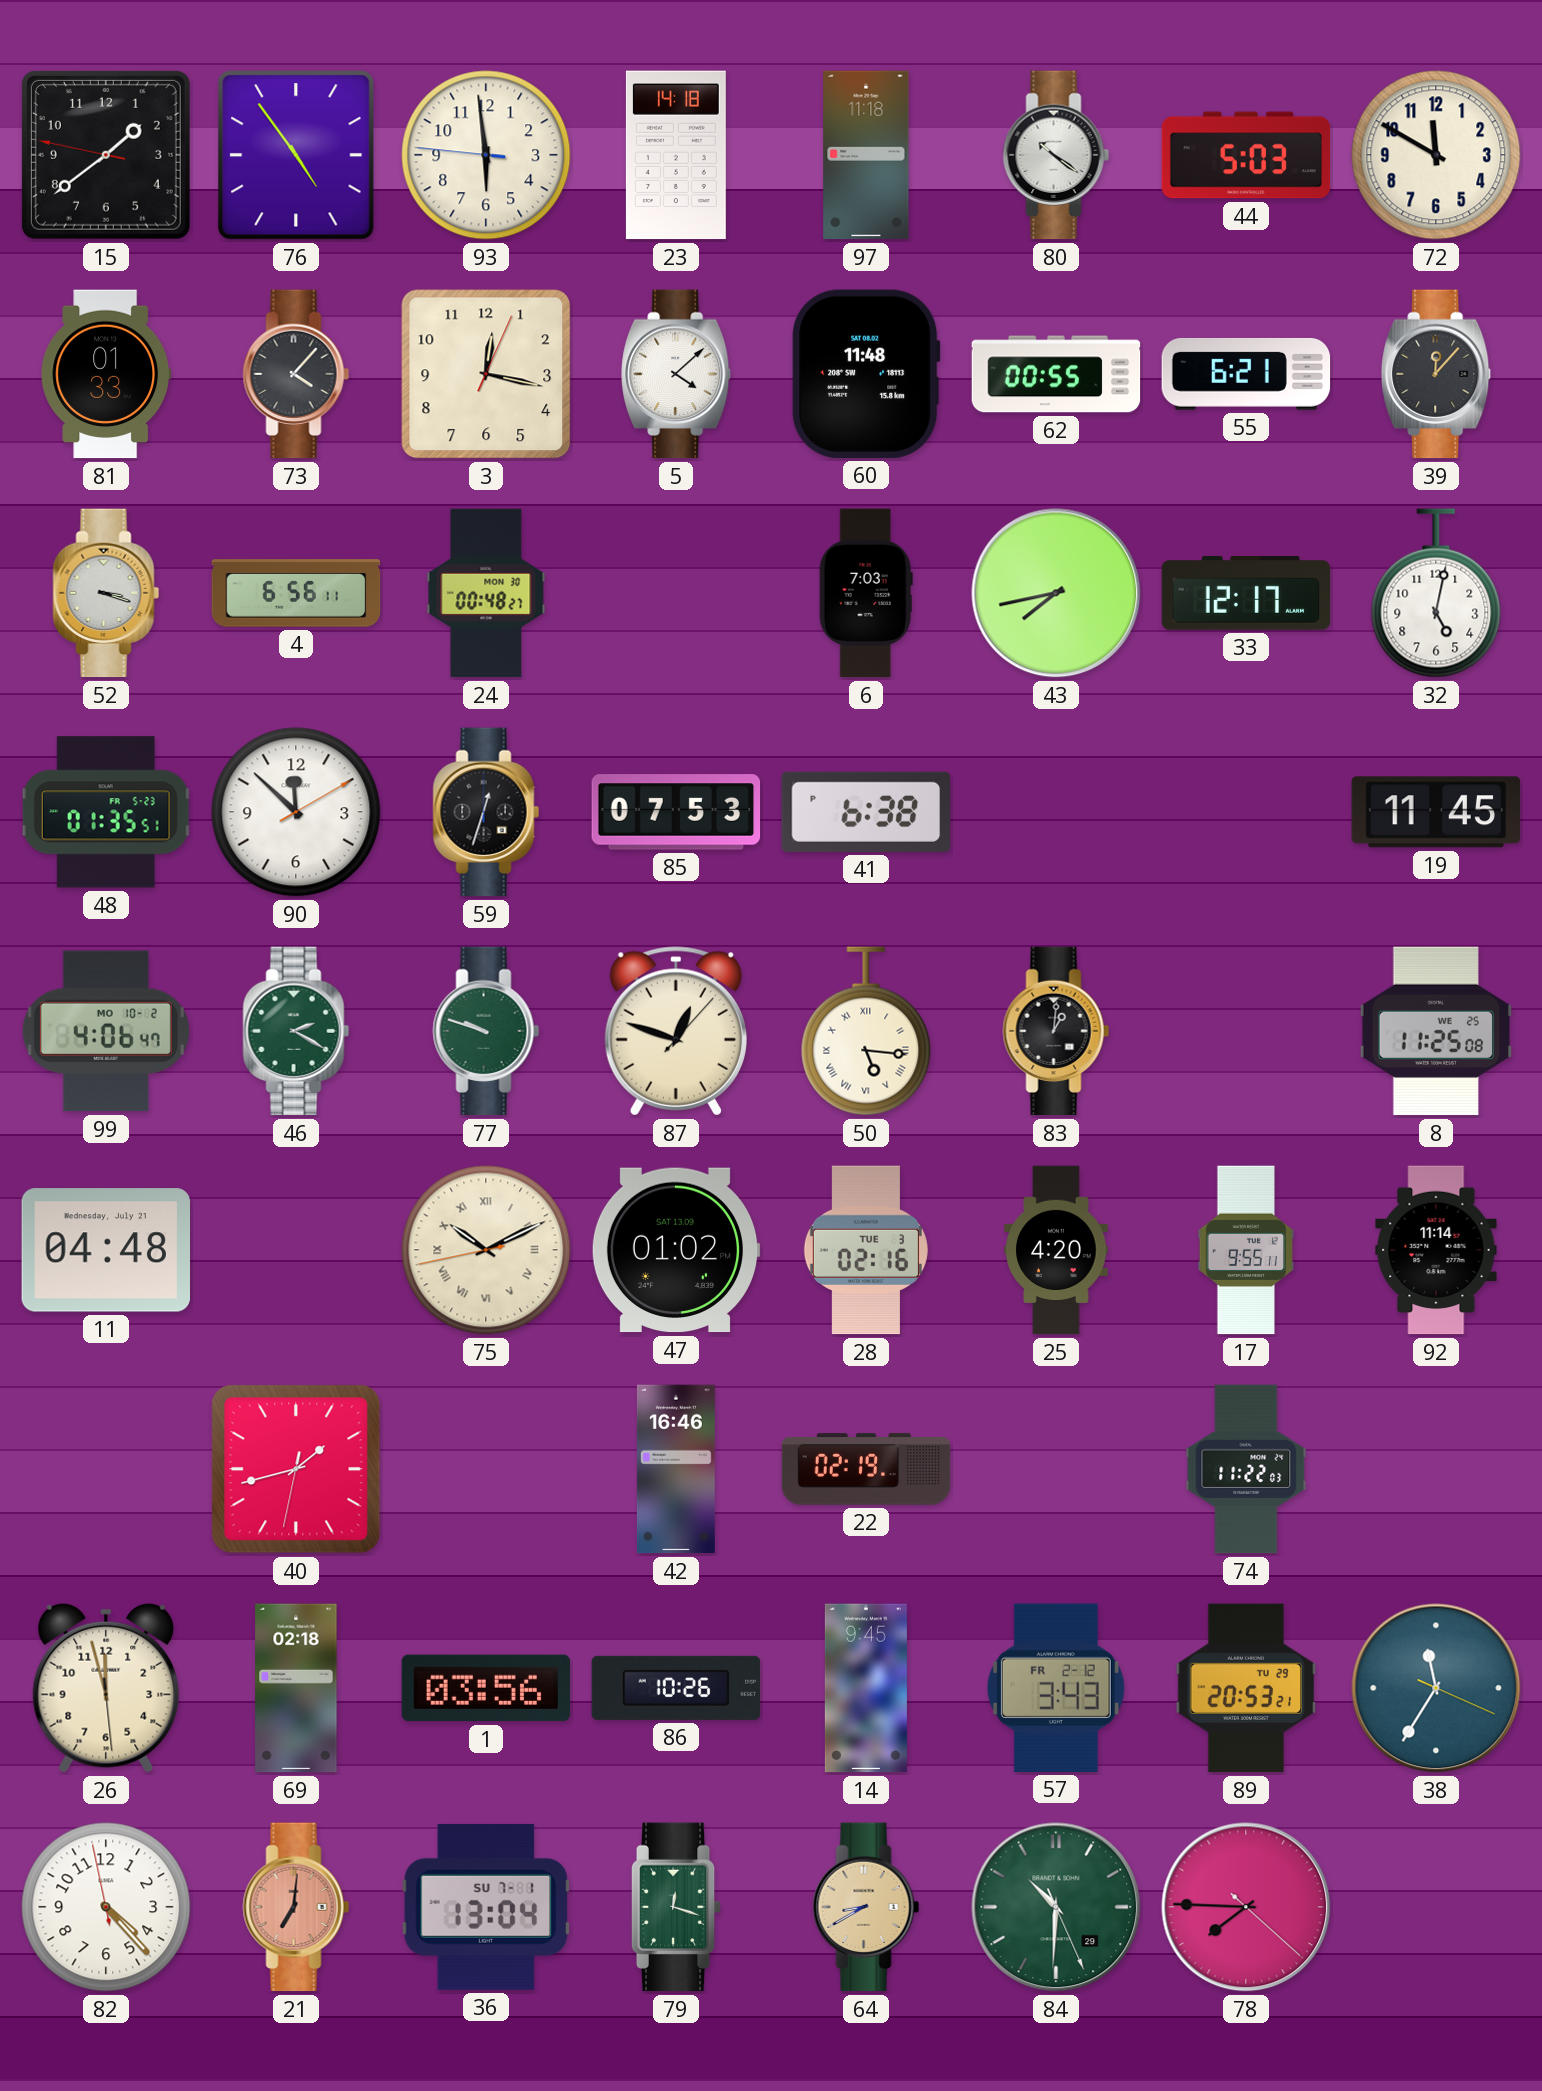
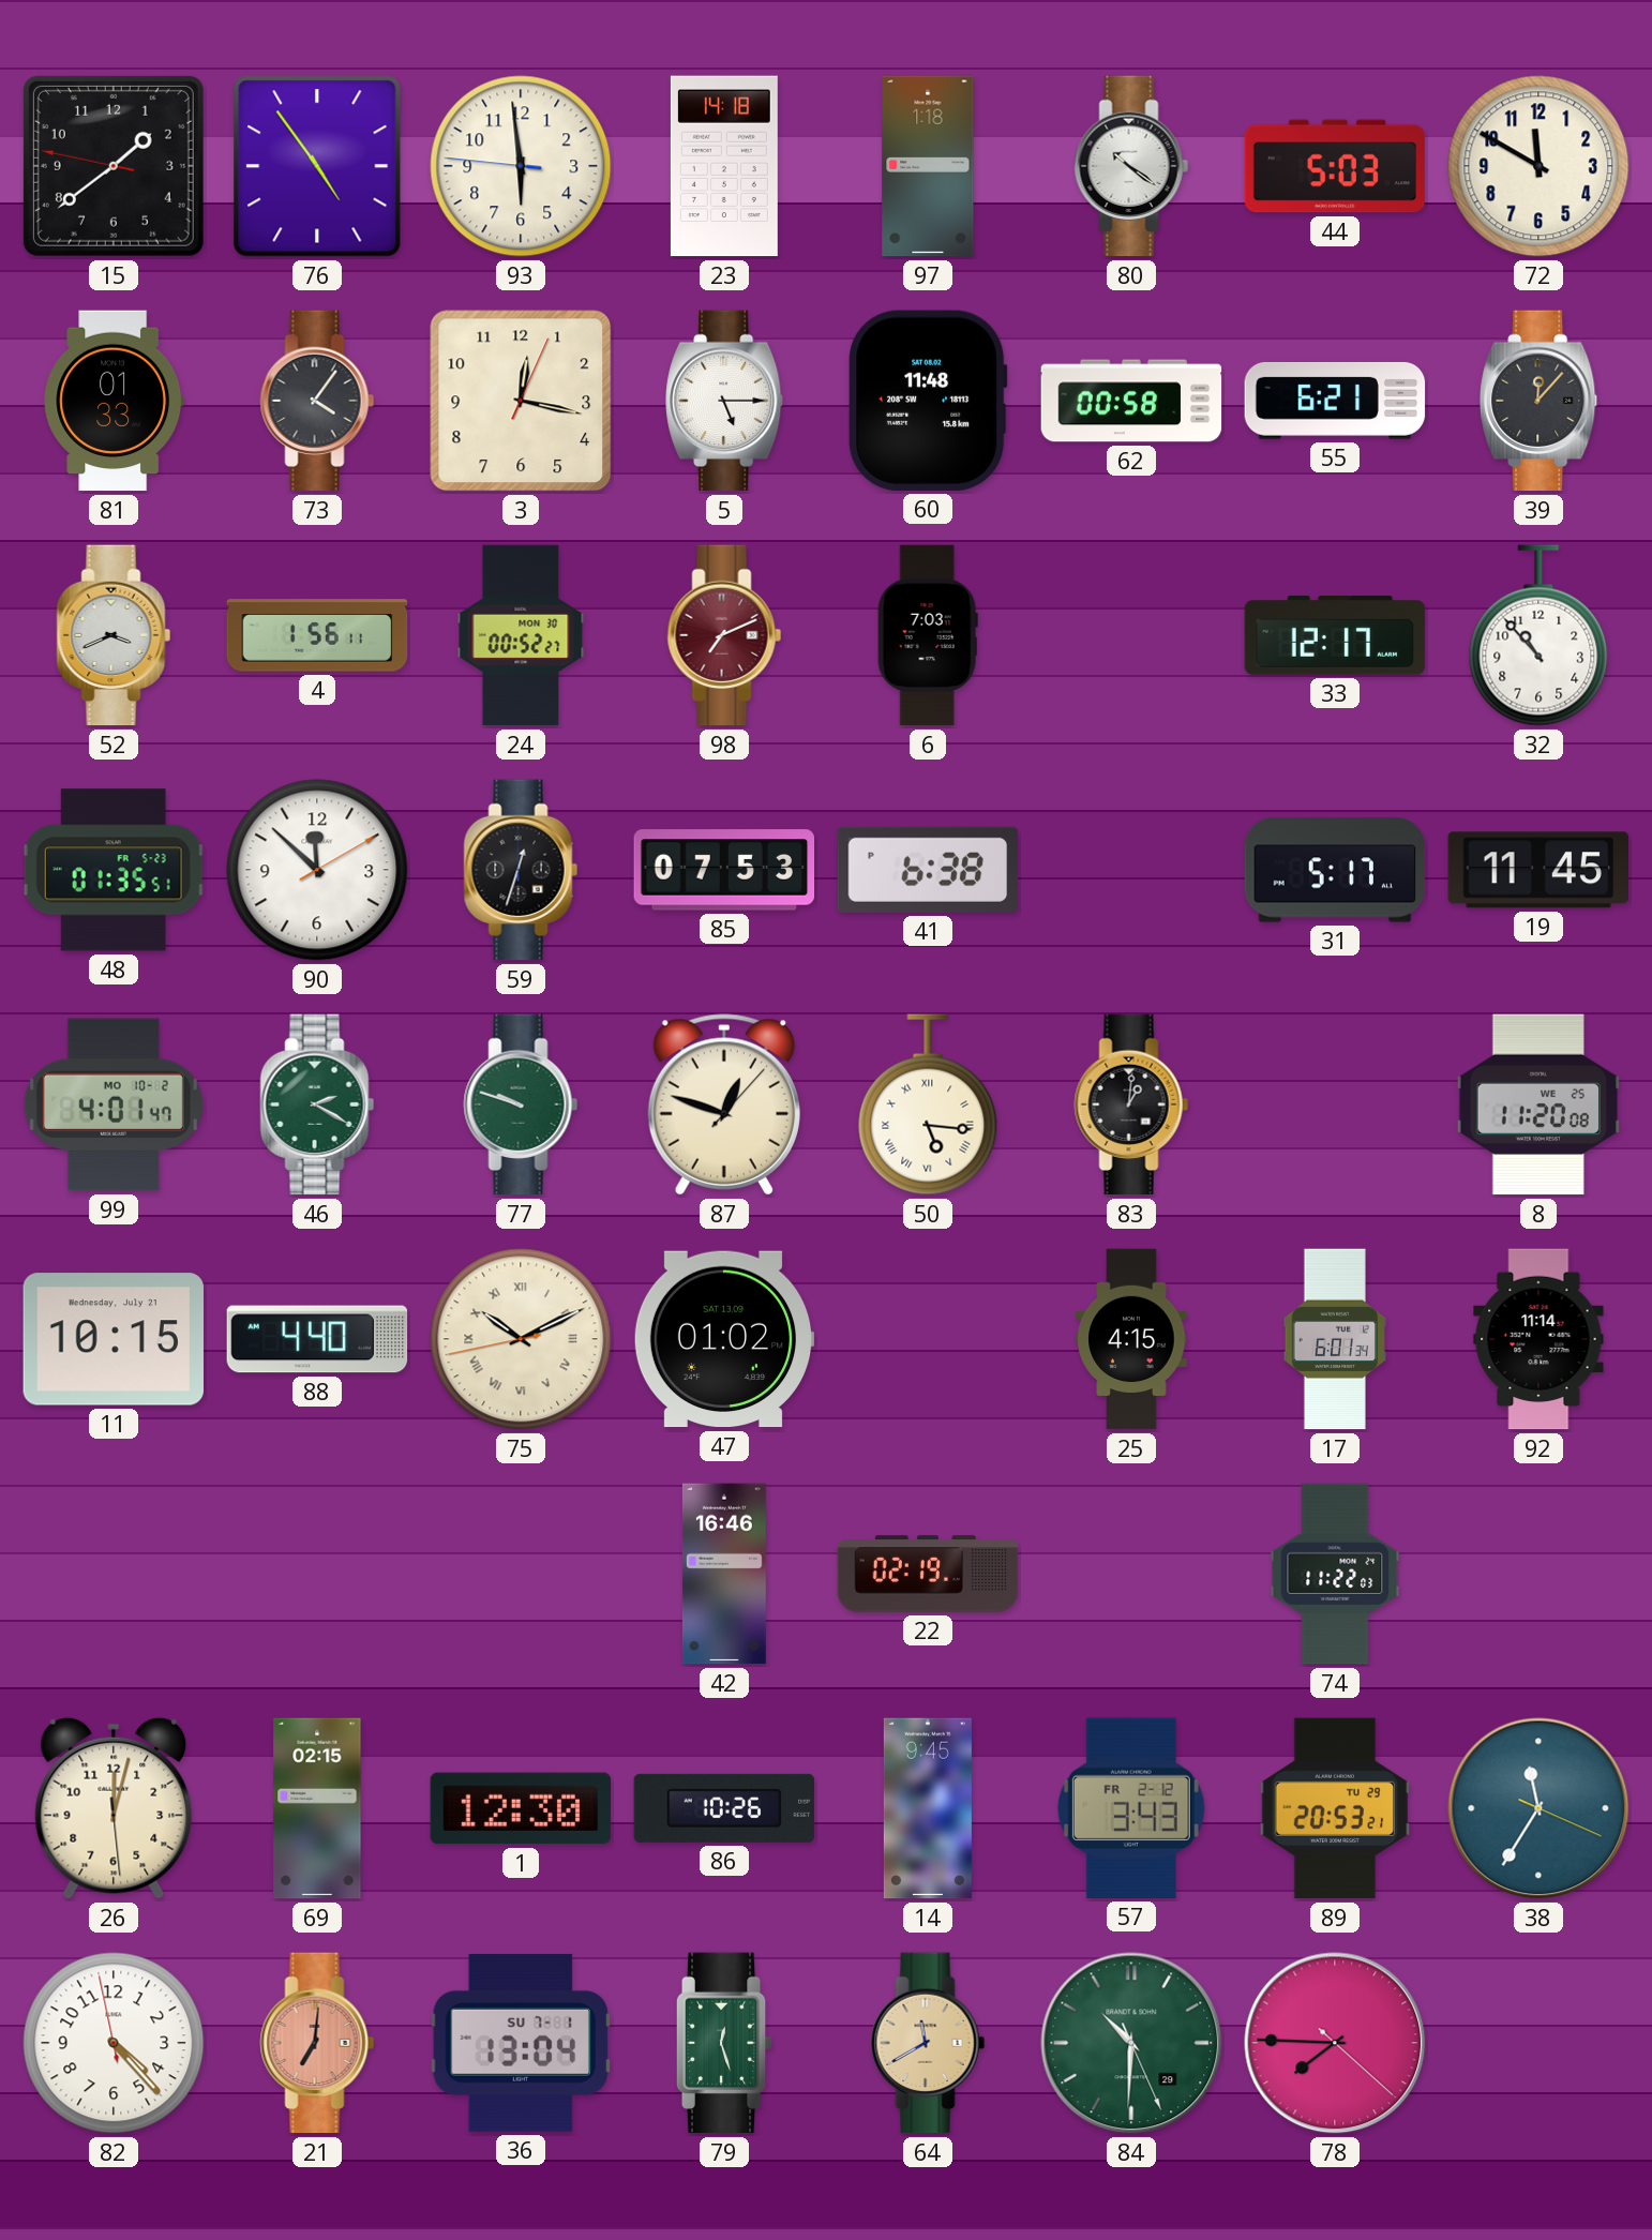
97: 11:18 -> 1:18 (928, 166)
73: 4:07 -> 4:06 (317, 401)
5: 4:08 -> 5:15 (725, 401)
62: 00:55 -> 00:58 (1131, 401)
52: 3:18 -> 3:41 (114, 635)
4: 6:56 -> 1:56 (317, 635)
24: 00:48 -> 00:52 (521, 635)
98: none -> 7:11 (724, 635)
43: 7:43 -> none (1056, 593)
32: 5:02 -> 10:53 (1538, 635)
31: none -> 5:17 (1335, 870)
99: 4:06 -> 4:01 (114, 1104)
8: 11:25 -> 11:20 (1537, 1104)
11: 04:48 -> 10:15 (112, 1339)
88: none -> 4:40 (317, 1339)
28: 02:16 -> none (866, 1250)
25: 4:20 -> 4:15 (1131, 1339)
17: 9:55 -> 6:01 (1335, 1339)
40: 1:42 -> none (296, 1469)
26: 11:57 -> 12:02 (114, 1808)
69: 02:18 -> 02:15 (317, 1808)
1: 03:56 -> 12:30 (521, 1808)
79: 12:18 -> 12:27 (724, 2043)
64: 8:40 -> 11:40 (928, 2043)
